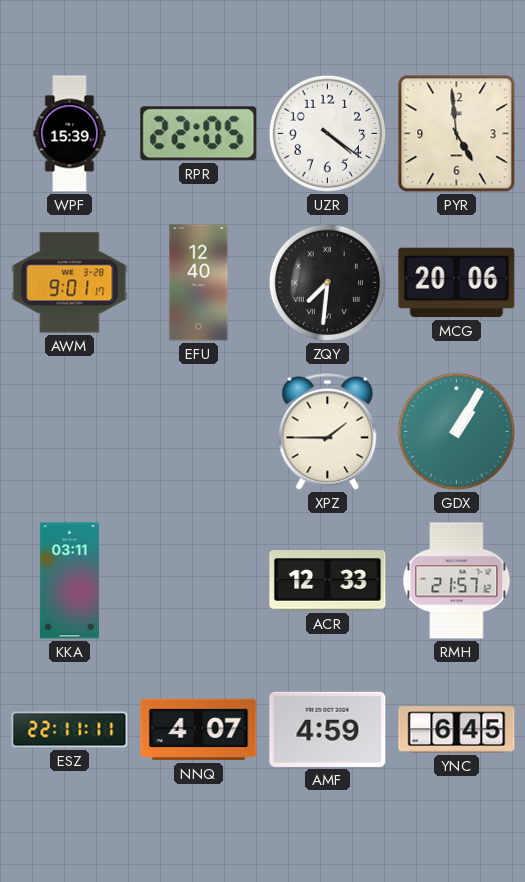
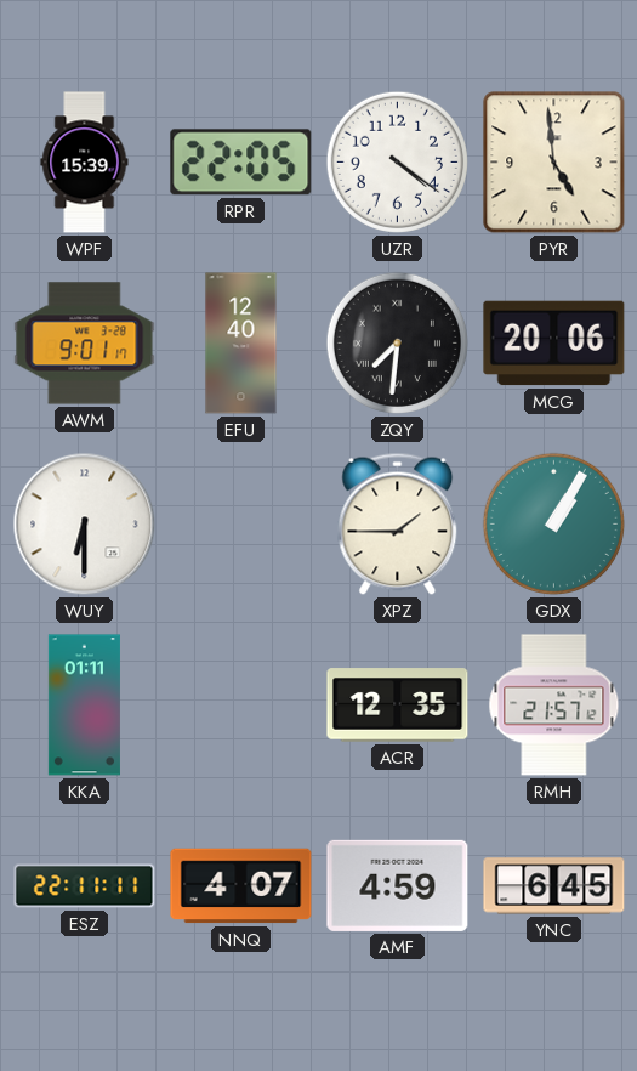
WUY: none -> 6:30 (85, 525)
KKA: 03:11 -> 01:11 (84, 705)
ACR: 12:33 -> 12:35 (398, 705)
